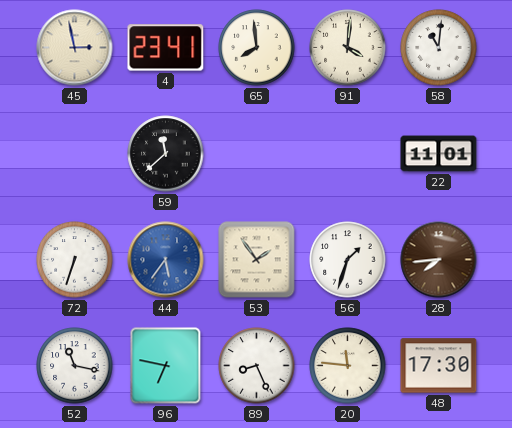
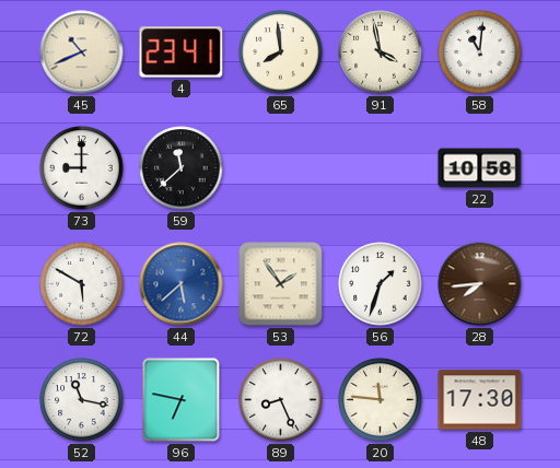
45: 2:58 -> 10:41 (82, 52)
91: 4:01 -> 3:58 (381, 52)
73: none -> 9:00 (82, 168)
22: 11:01 -> 10:58 (480, 168)
72: 6:33 -> 5:50 (82, 284)
44: 5:36 -> 5:38 (182, 284)
